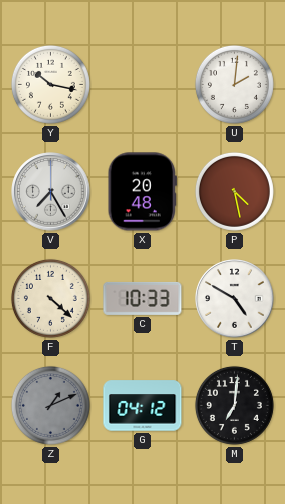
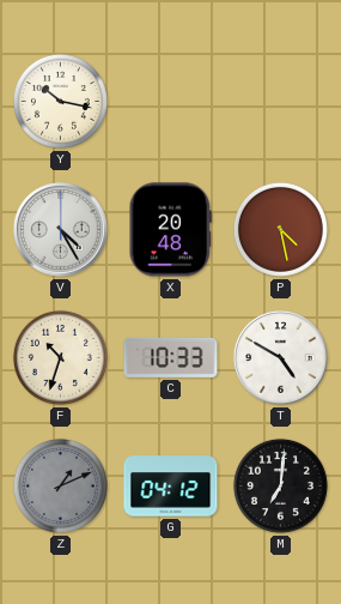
U: 2:01 -> none (234, 84)
V: 7:25 -> 4:25 (61, 230)
F: 4:22 -> 10:33 (60, 357)
